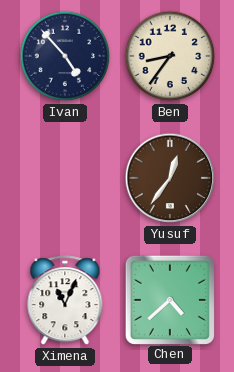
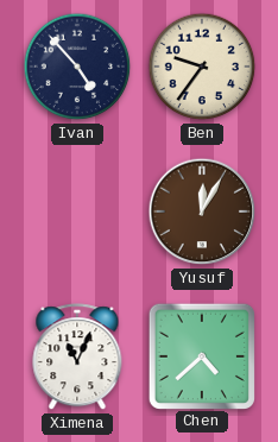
Ben: 8:36 -> 9:36 (202, 67)
Yusuf: 12:36 -> 12:05 (202, 211)
